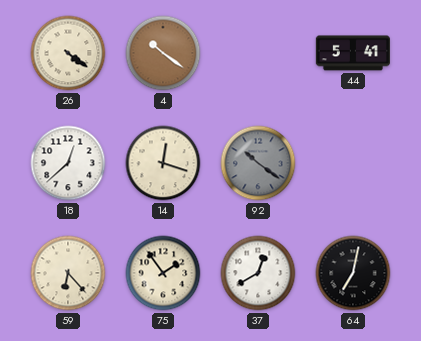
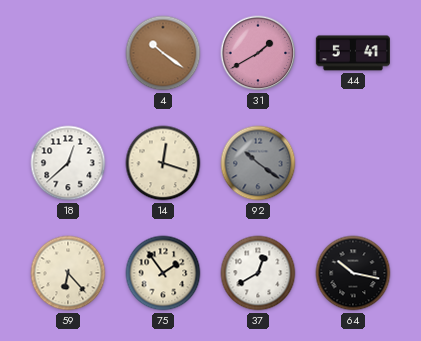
26: 4:21 -> none (68, 53)
31: none -> 1:40 (258, 53)
64: 7:02 -> 10:17 (353, 273)
